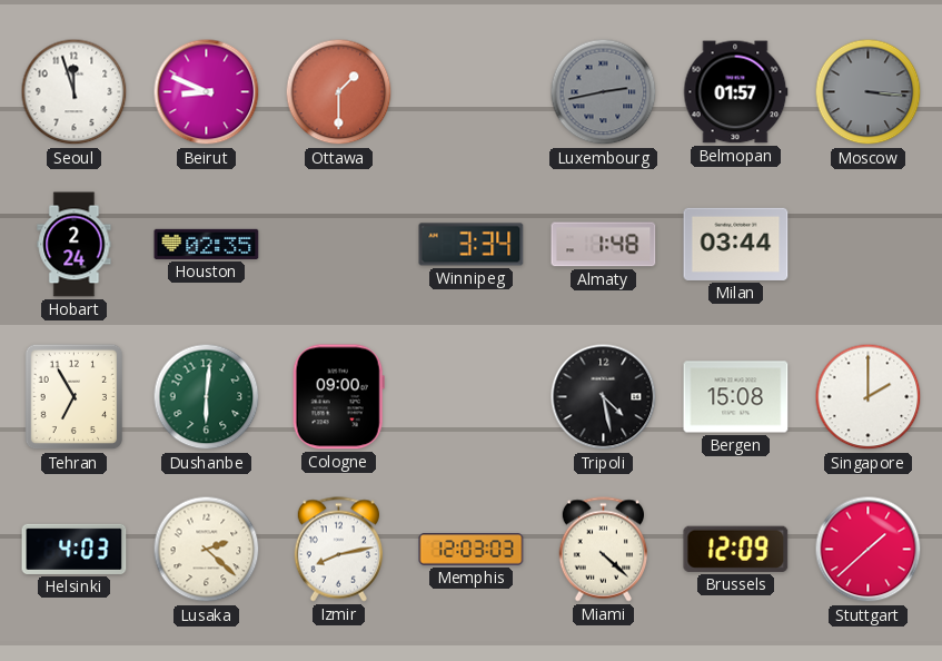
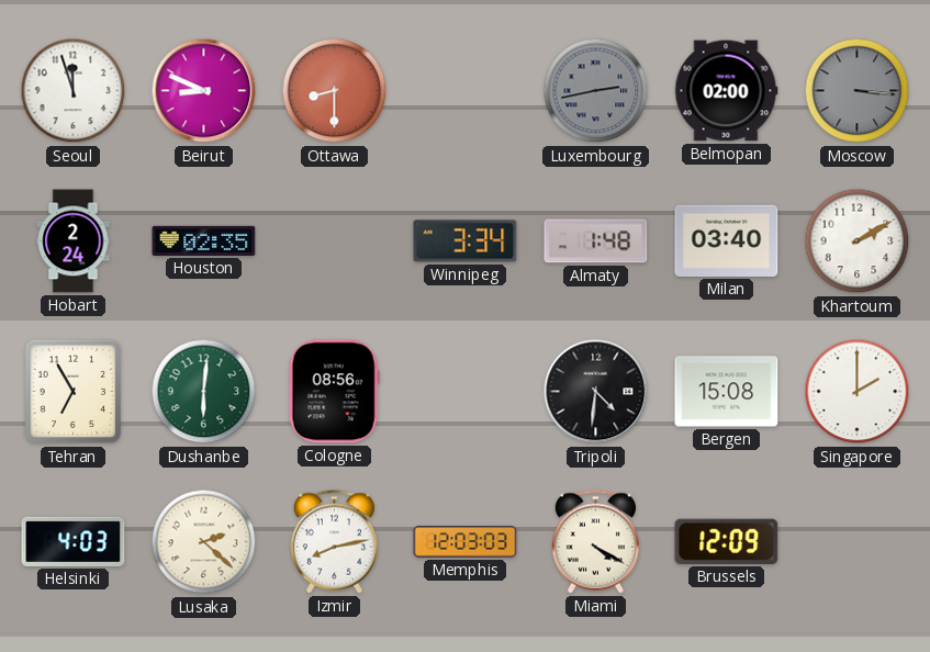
Ottawa: 1:30 -> 8:30 (335, 91)
Belmopan: 01:57 -> 02:00 (726, 91)
Milan: 03:44 -> 03:40 (727, 240)
Khartoum: none -> 2:10 (858, 241)
Cologne: 09:00 -> 08:56 (334, 392)
Tripoli: 4:28 -> 4:31 (596, 392)
Miami: 4:22 -> 4:20 (595, 542)
Stuttgart: 1:38 -> none (869, 550)
